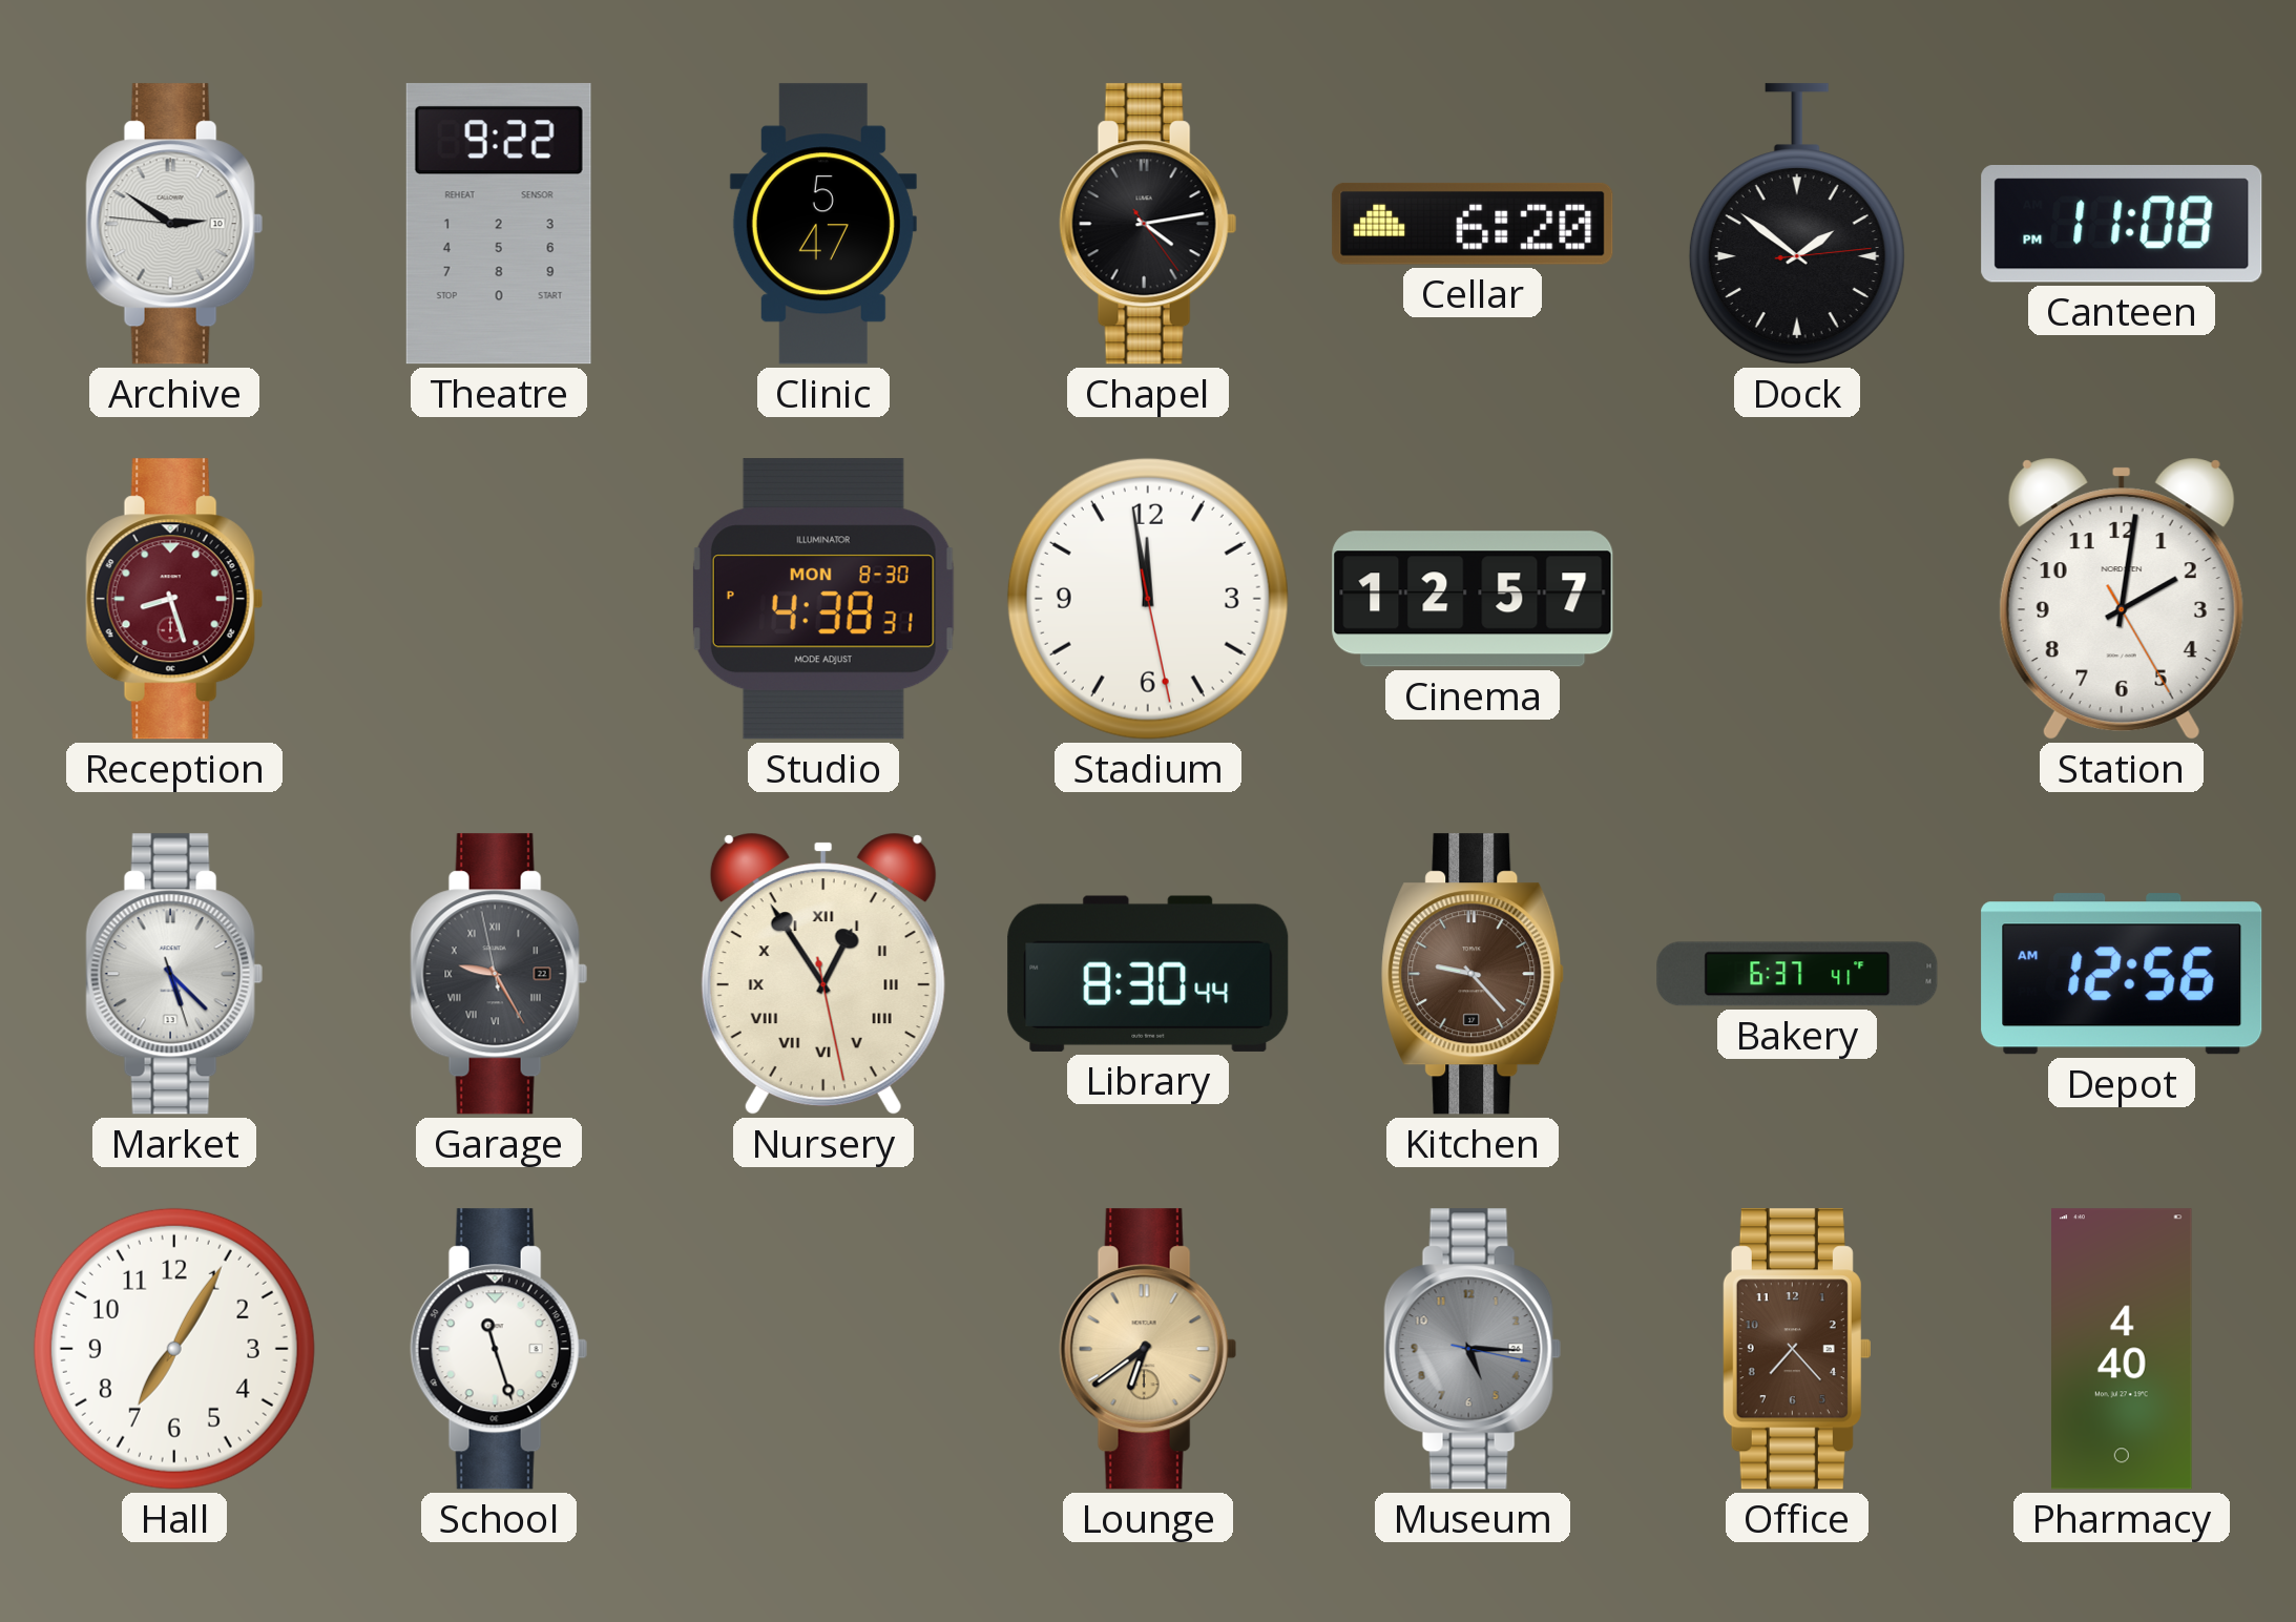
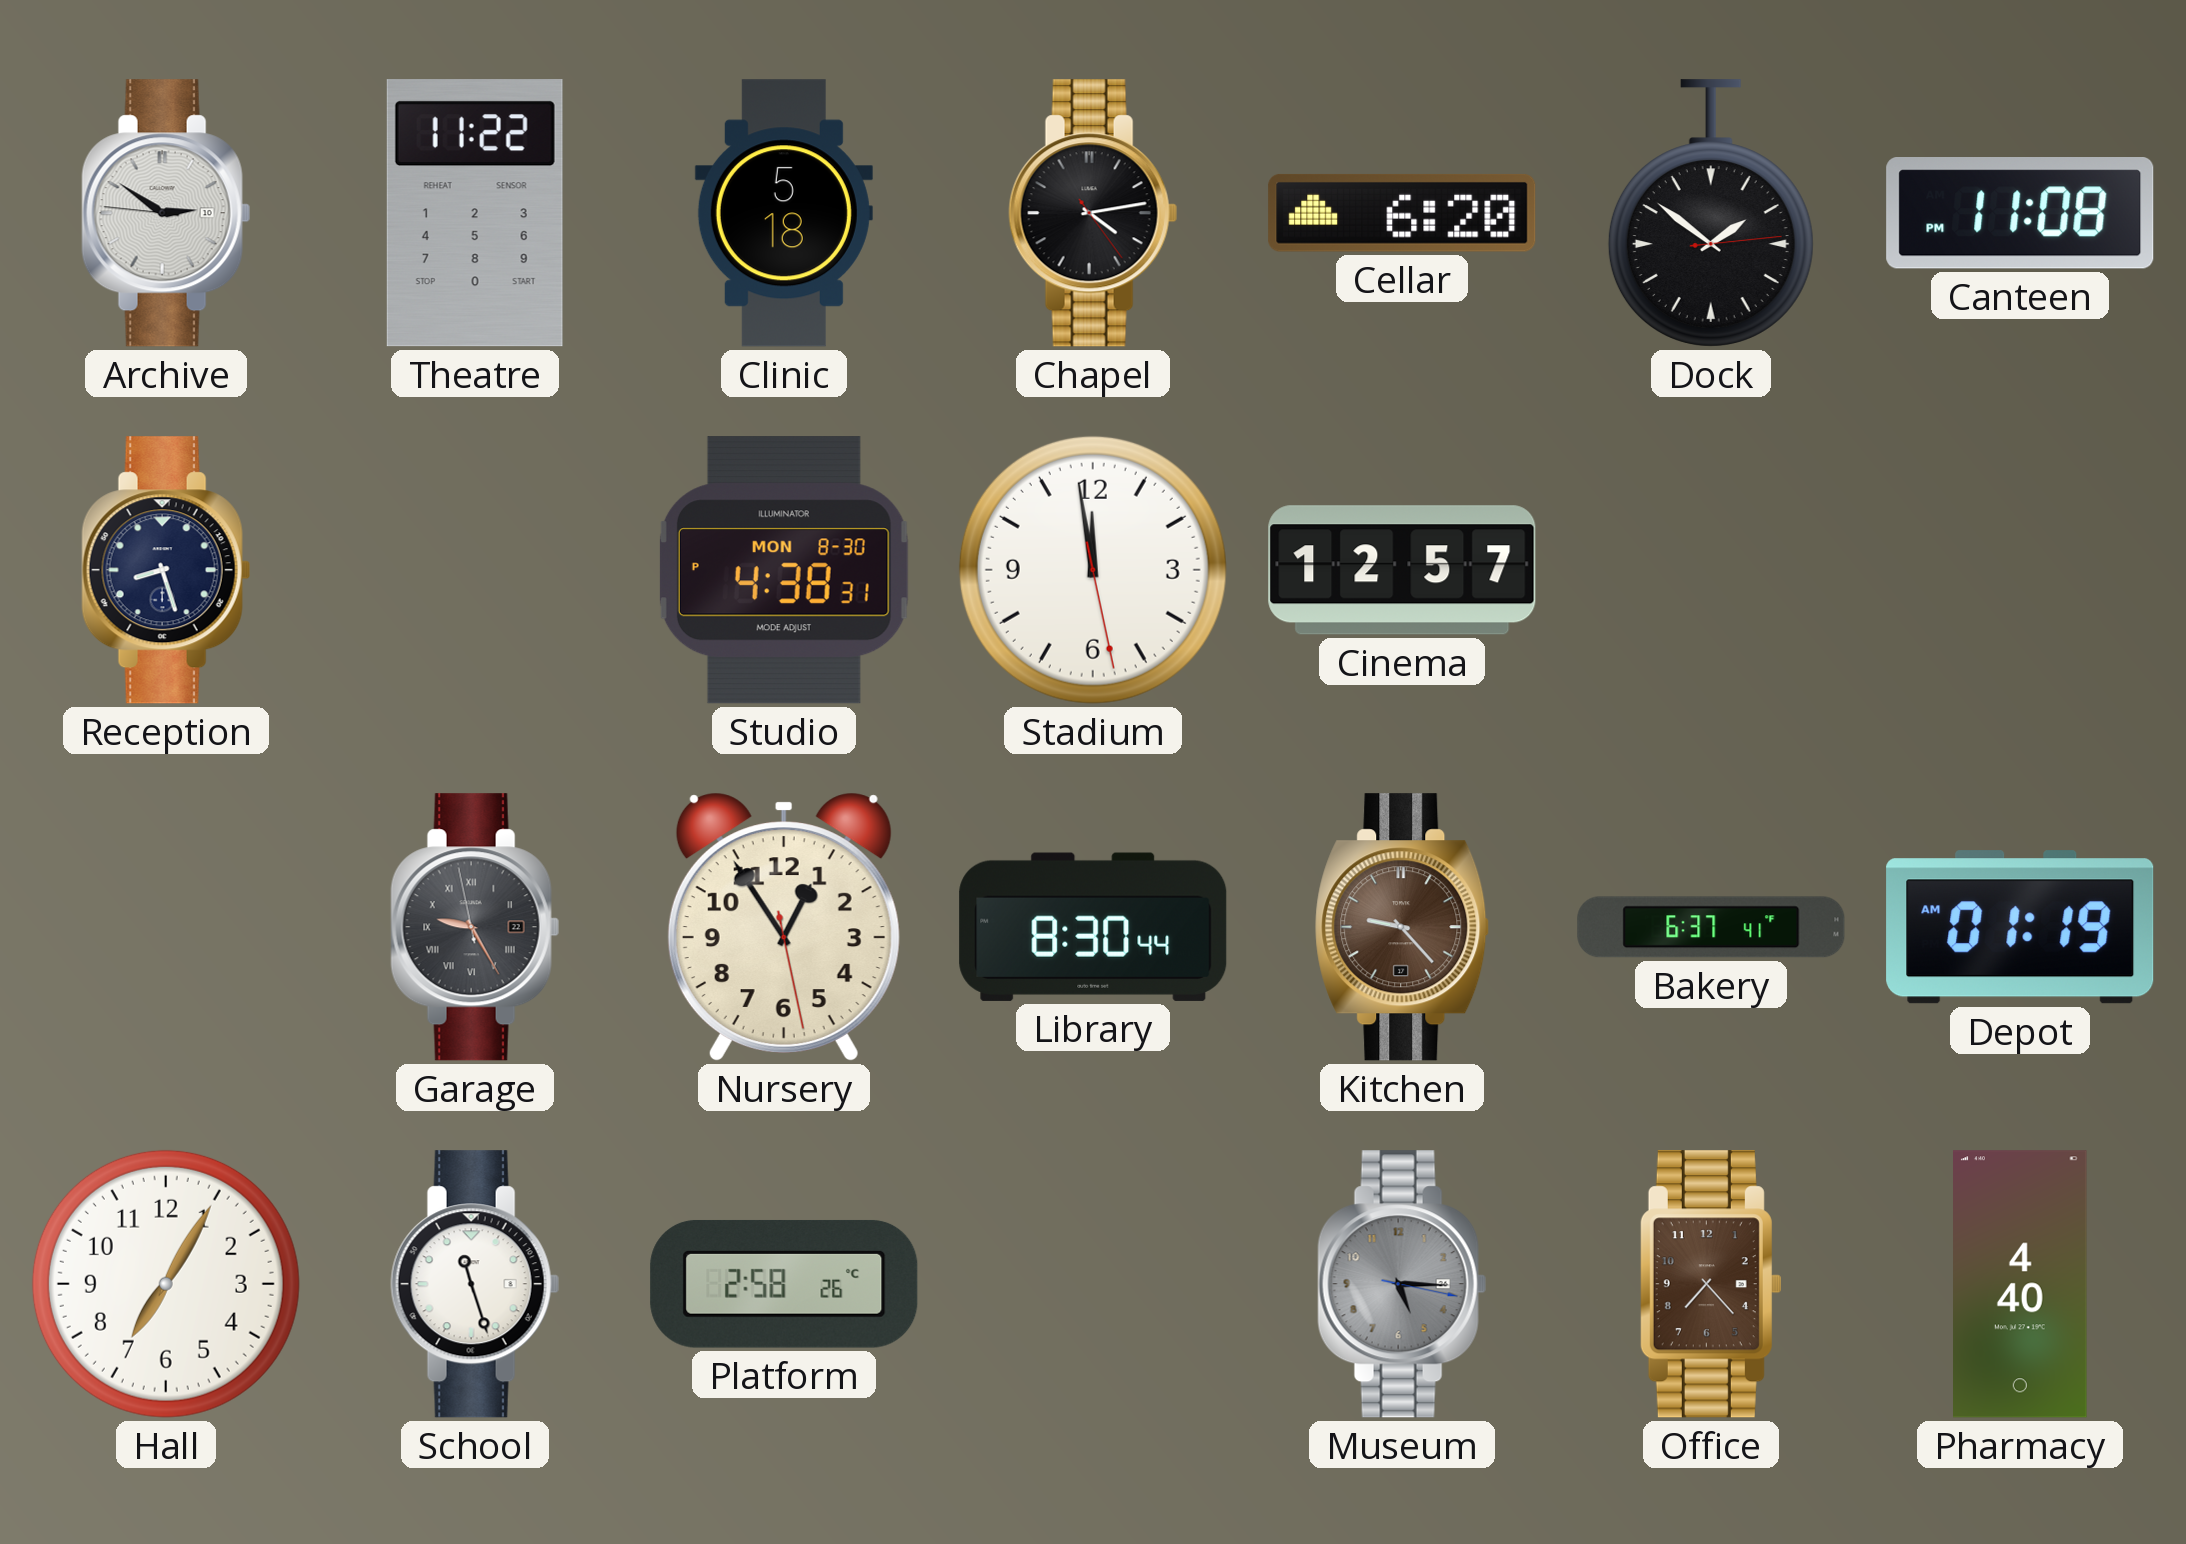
Theatre: 9:22 -> 11:22 (475, 213)
Clinic: 5:47 -> 5:18 (784, 213)
Reception dial: burgundy -> navy (166, 570)
Station: 2:01 -> none (2122, 599)
Market: 5:22 -> none (174, 974)
Nursery numerals: Roman -> Arabic (784, 927)
Depot: 12:56 -> 01:19 (2020, 927)
Platform: none -> 2:58 (784, 1284)
Lounge: 6:39 -> none (1148, 1349)
